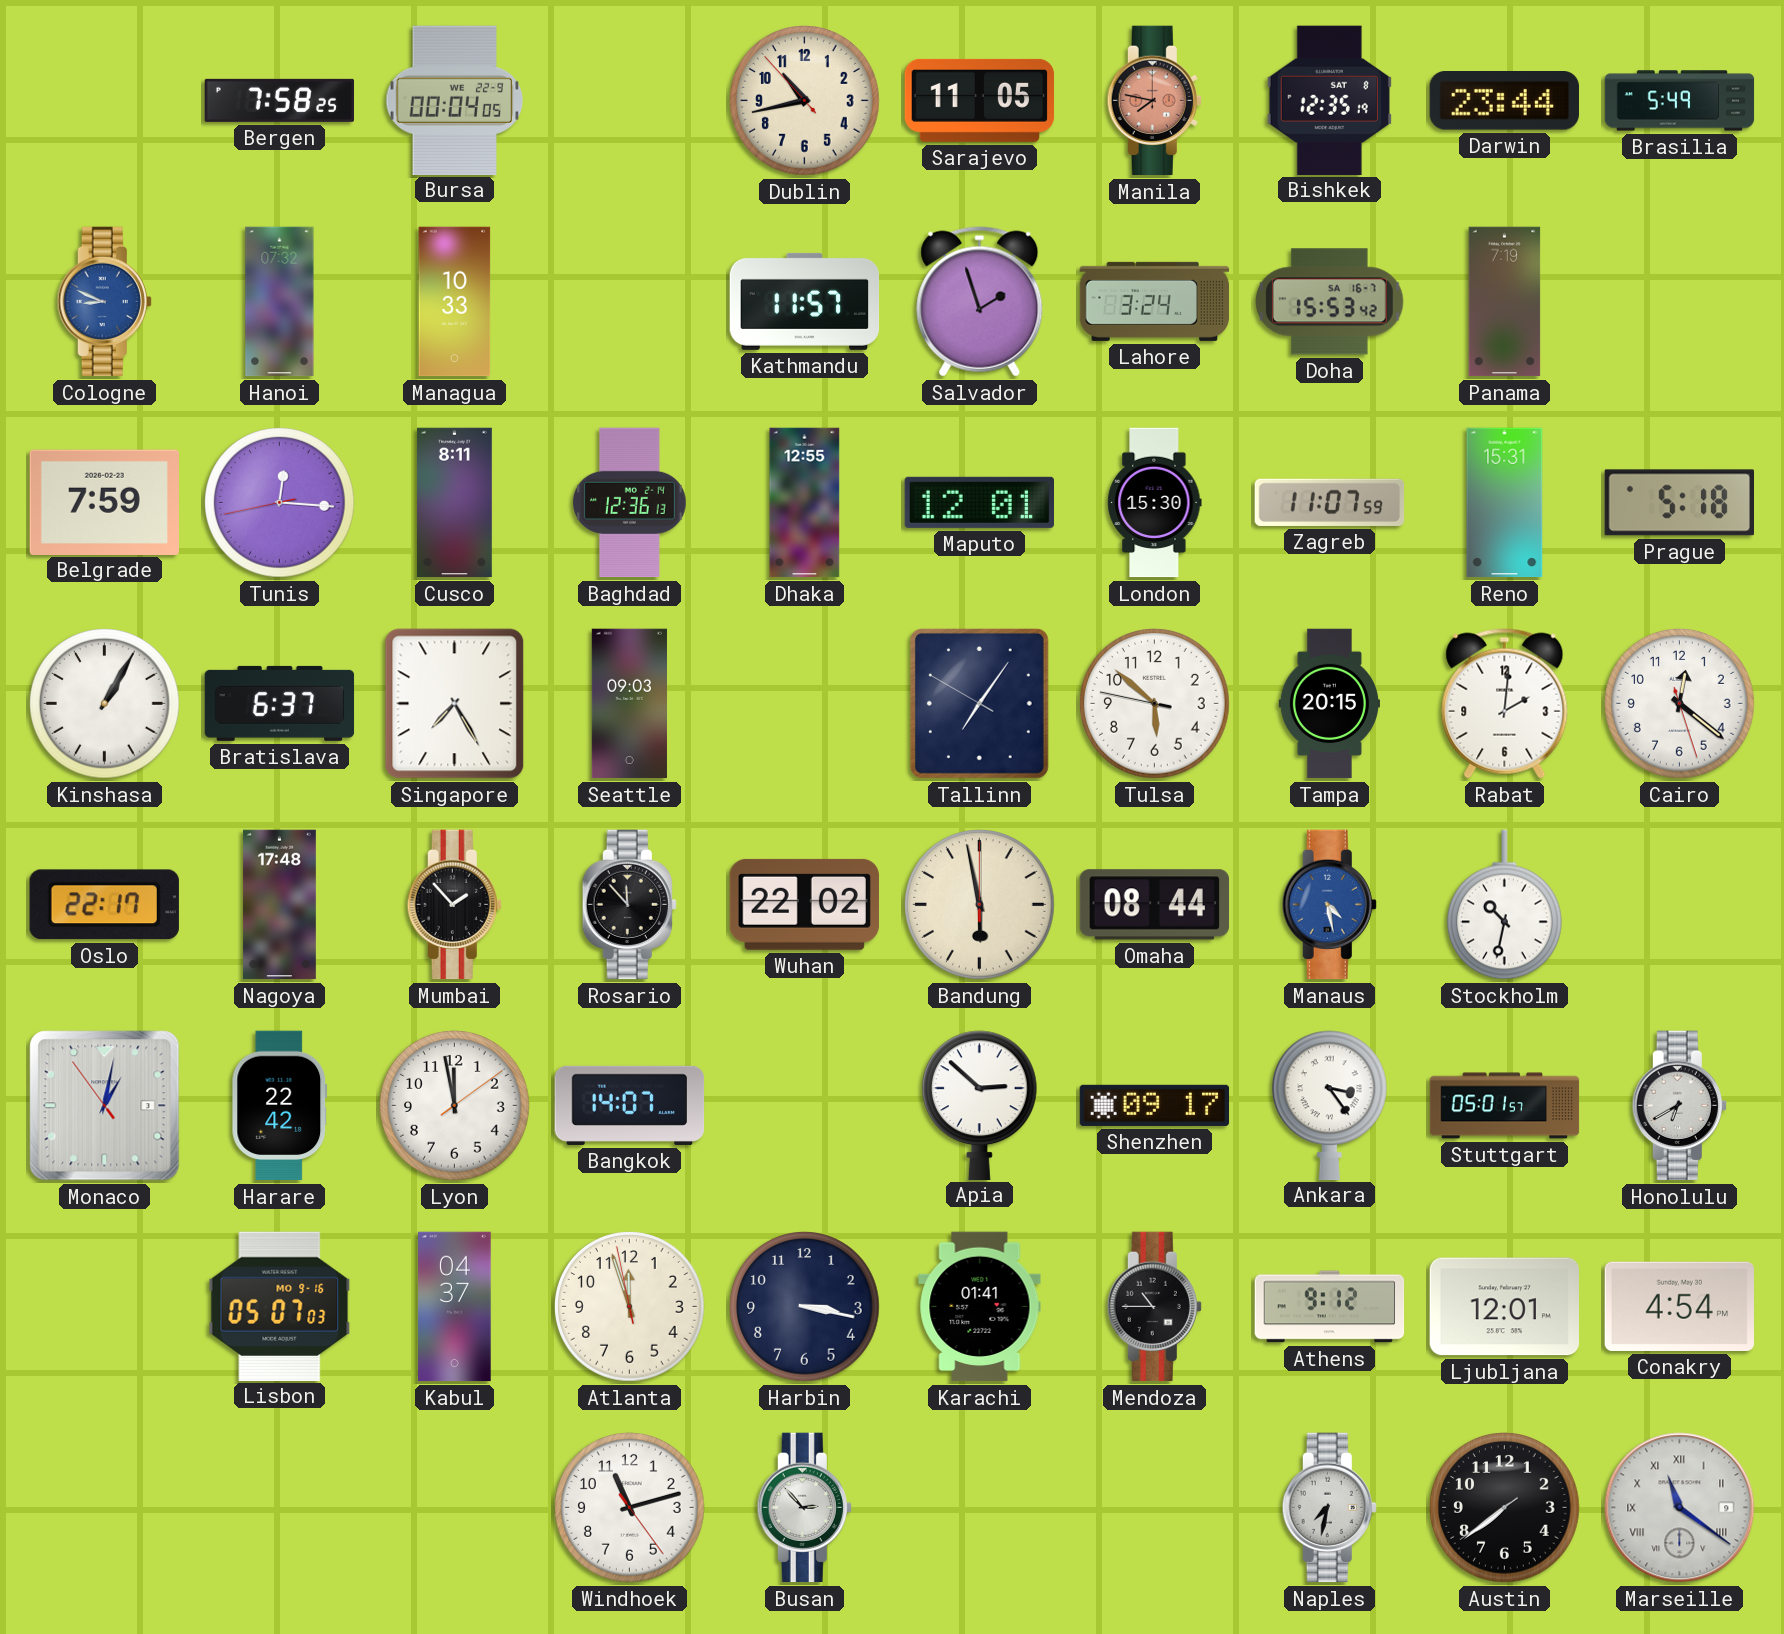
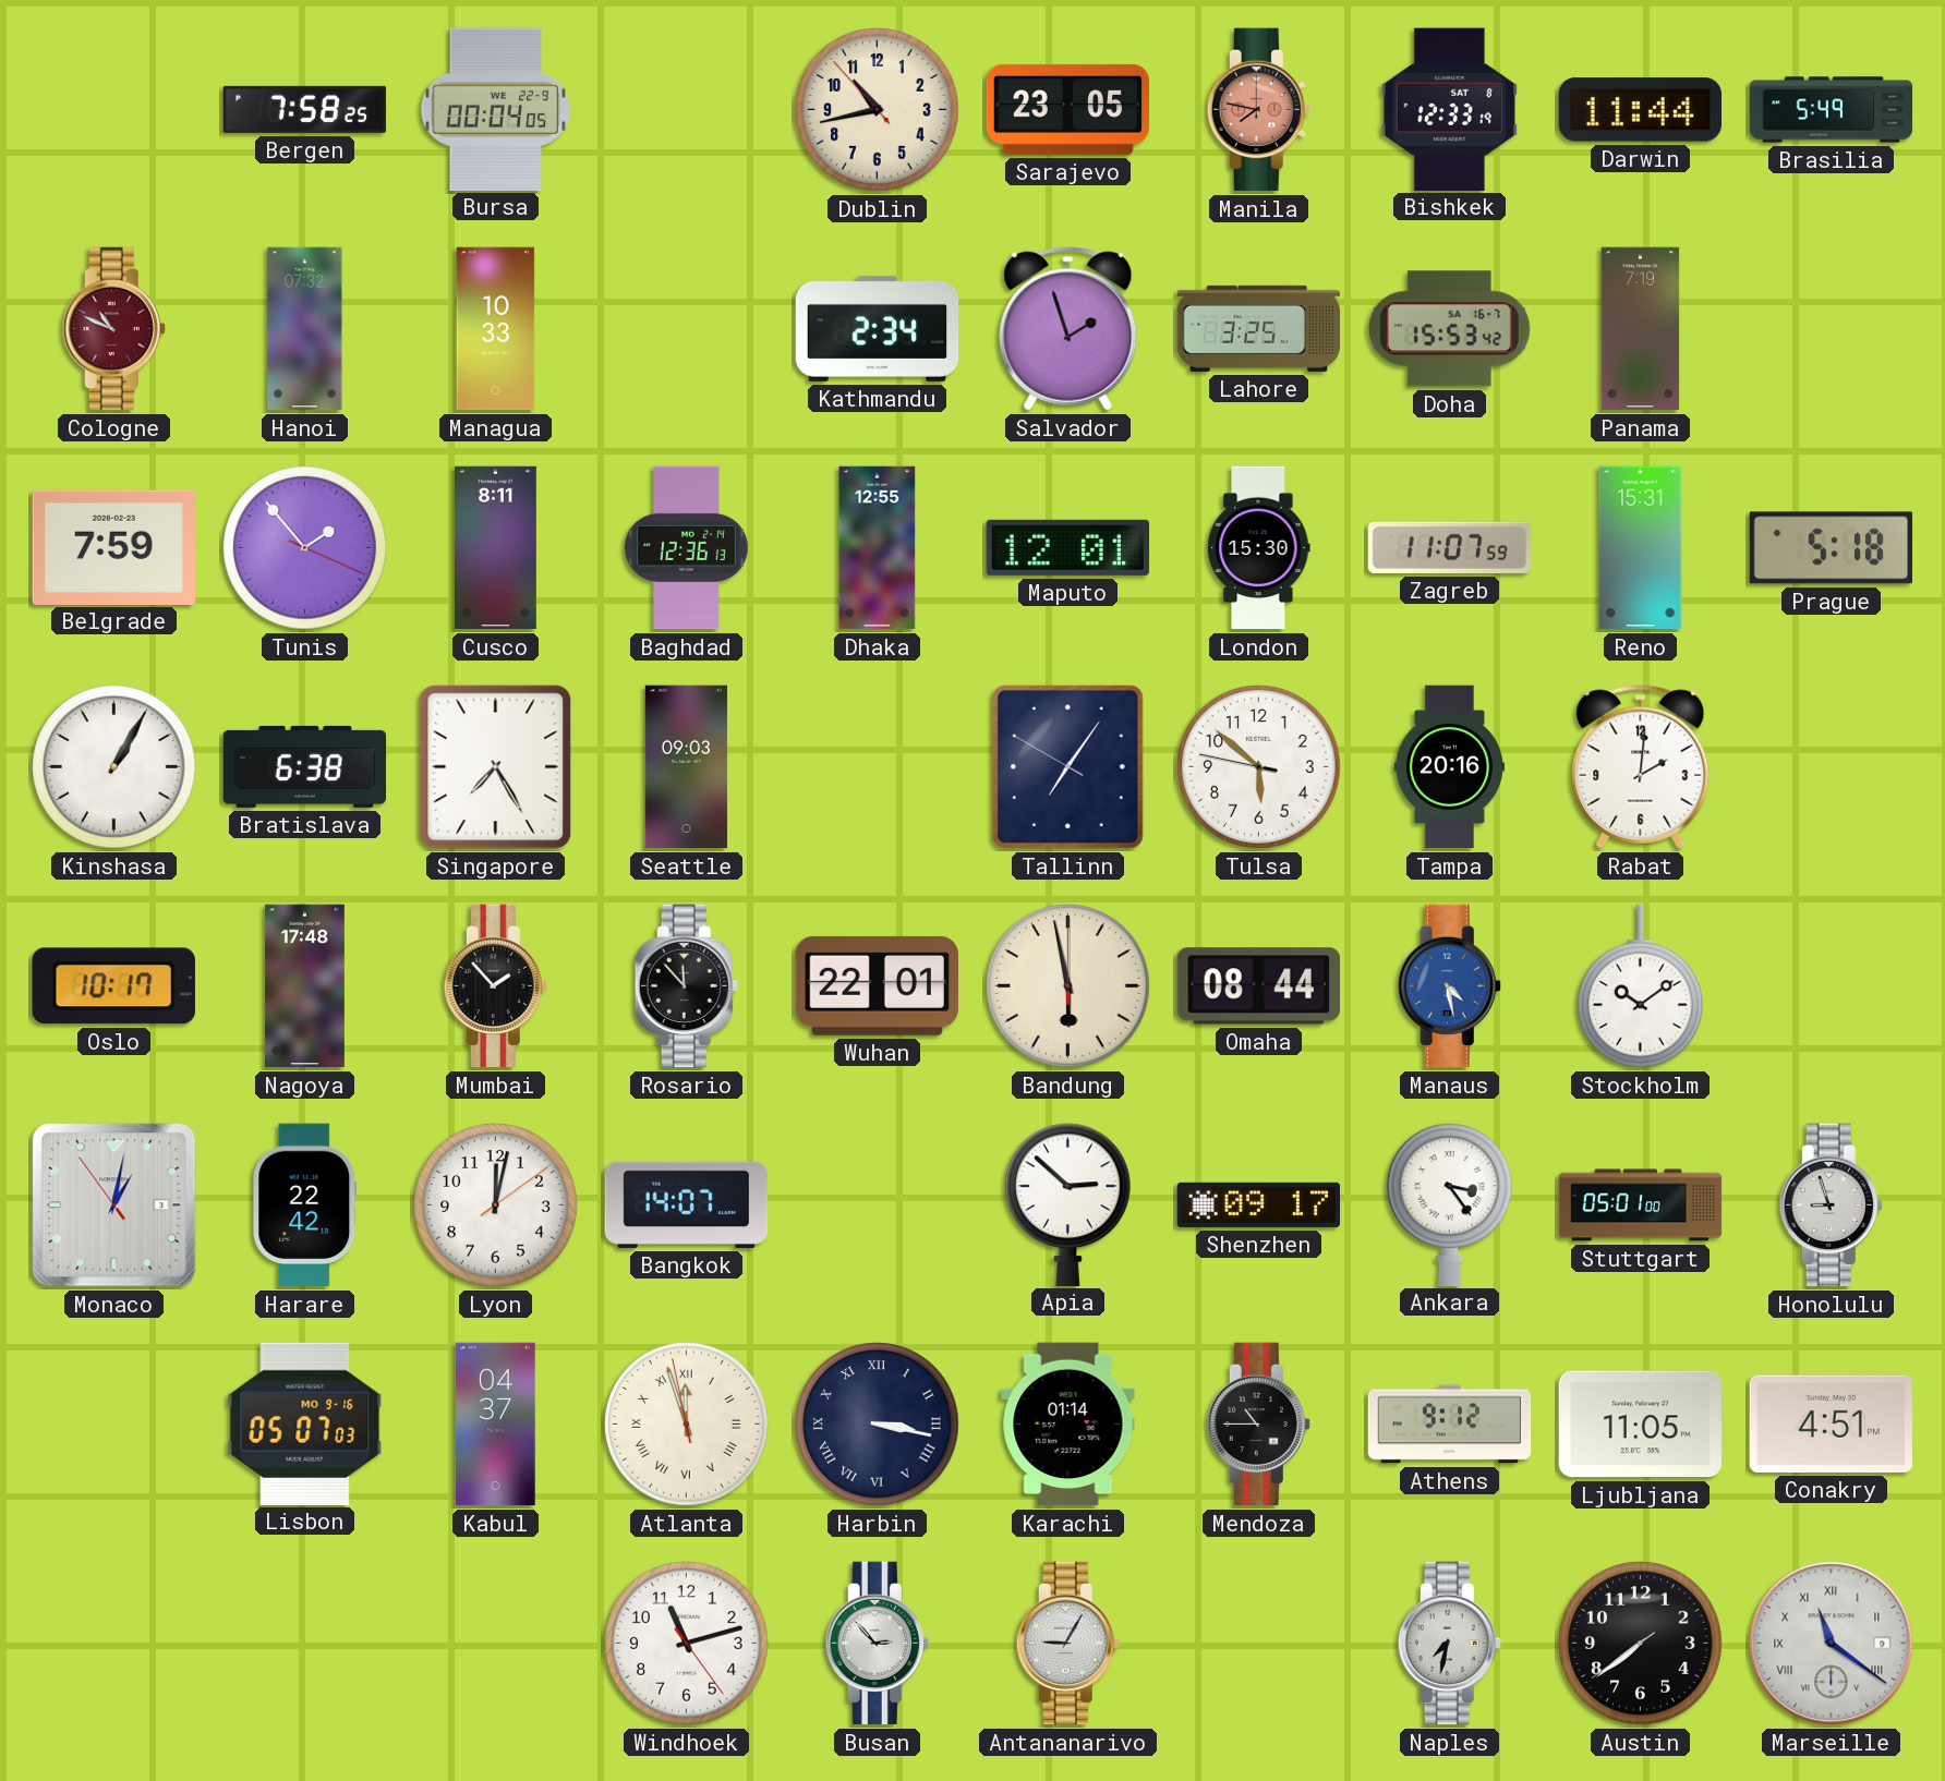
Sarajevo: 11:05 -> 23:05 (1068, 109)
Bishkek: 12:35 -> 12:33 (1449, 109)
Darwin: 23:44 -> 11:44 (1640, 110)
Cologne: 8:49 -> 10:49 (113, 329)
Cologne dial: blue -> burgundy (113, 329)
Kathmandu: 11:57 -> 2:34 (878, 328)
Lahore: 3:24 -> 3:25 (1259, 328)
Tunis: 12:15 -> 1:53 (305, 548)
Bratislava: 6:37 -> 6:38 (305, 766)
Tampa: 20:15 -> 20:16 (1449, 767)
Cairo: 12:21 -> none (1680, 704)
Oslo: 22:17 -> 10:17 (113, 986)
Wuhan: 22:02 -> 22:01 (877, 985)
Stockholm: 10:32 -> 10:09 (1640, 986)
Lyon: 11:58 -> 12:02 (496, 1205)
Stuttgart: 05:01:57 -> 05:01:00 (1641, 1205)
Honolulu: 6:40 -> 8:57 (1831, 1205)
Atlanta numerals: Arabic -> Roman (687, 1425)
Harbin numerals: Arabic -> Roman (878, 1425)
Karachi: 01:41 -> 01:14 (1068, 1425)
Ljubljana: 12:01 -> 11:05 (1640, 1425)
Conakry: 4:54 -> 4:51 (1831, 1423)
Antananarivo: none -> 9:05 (1067, 1644)
